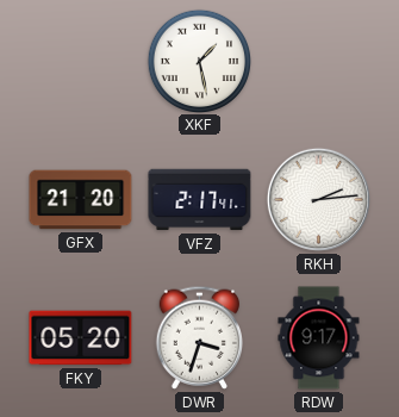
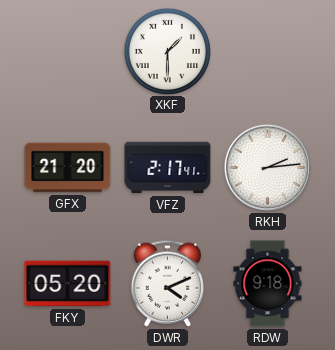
XKF: 1:28 -> 1:30 (167, 51)
DWR: 3:33 -> 4:11 (167, 283)
RDW: 9:17 -> 9:18 (268, 284)
